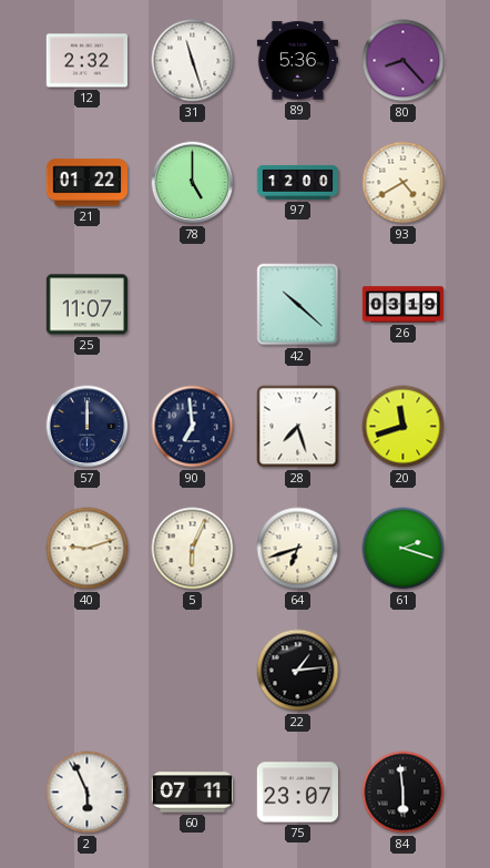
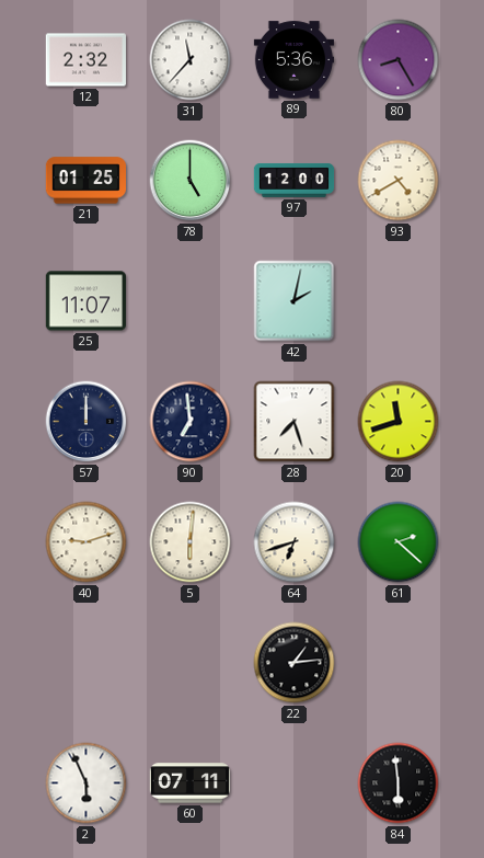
31: 11:27 -> 11:37 (191, 60)
80: 8:23 -> 8:25 (399, 60)
21: 01:22 -> 01:25 (85, 181)
42: 10:22 -> 2:02 (295, 301)
26: 03:19 -> none (404, 305)
5: 6:04 -> 6:01 (191, 542)
61: 2:18 -> 2:22 (399, 542)
75: 23:07 -> none (297, 793)
